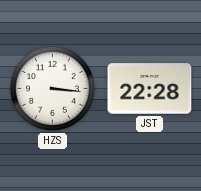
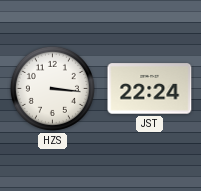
JST: 22:28 -> 22:24 (150, 89)
